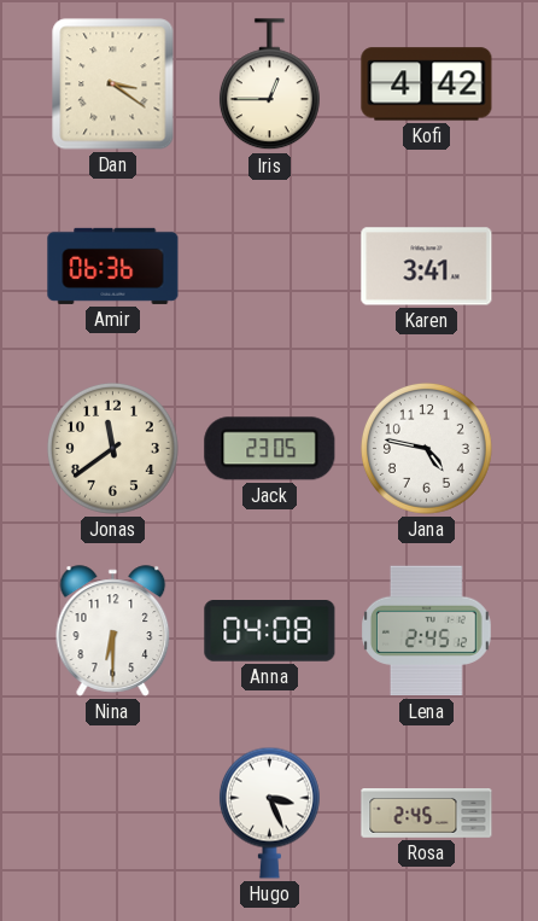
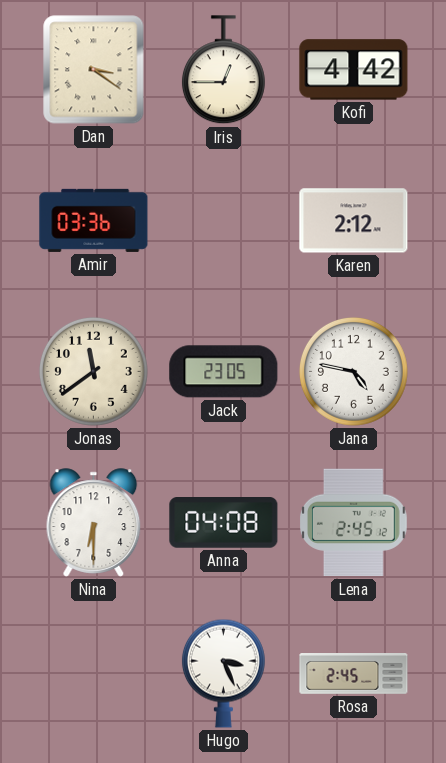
Amir: 06:36 -> 03:36 (94, 220)
Karen: 3:41 -> 2:12 (354, 221)
